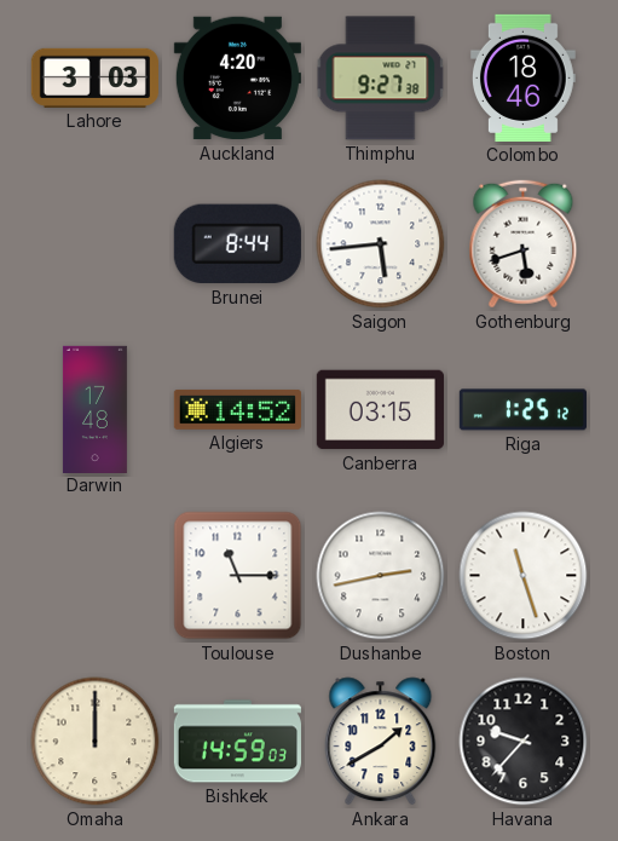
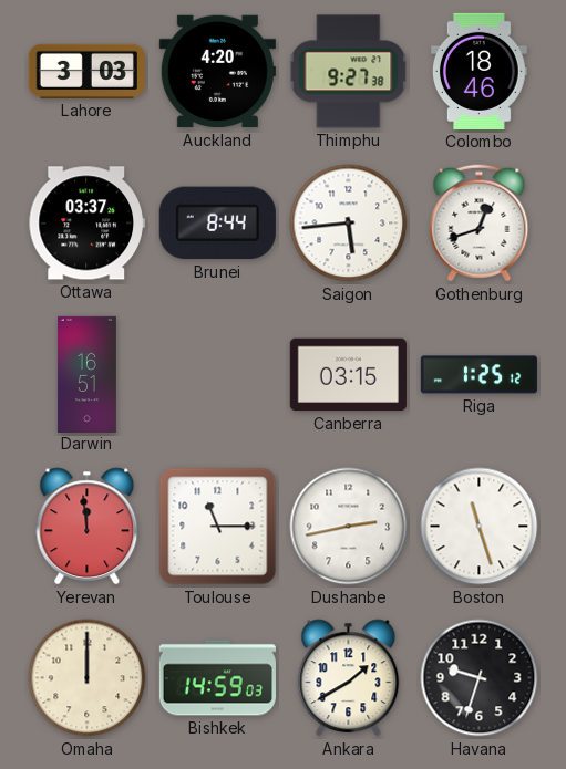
Ottawa: none -> 03:37 (86, 224)
Gothenburg: 5:42 -> 12:42 (480, 224)
Darwin: 17:48 -> 16:51 (86, 374)
Algiers: 14:52 -> none (237, 409)
Yerevan: none -> 11:59 (88, 527)
Havana: 9:37 -> 9:33 (480, 678)
